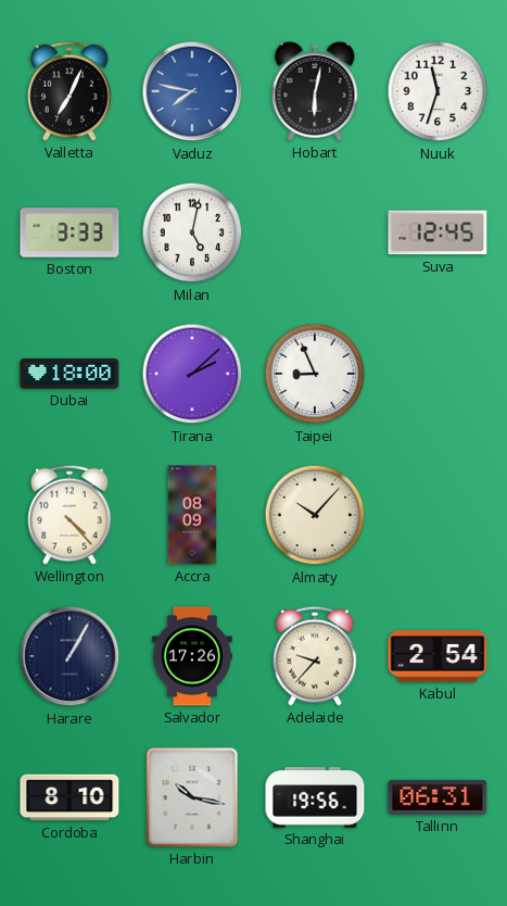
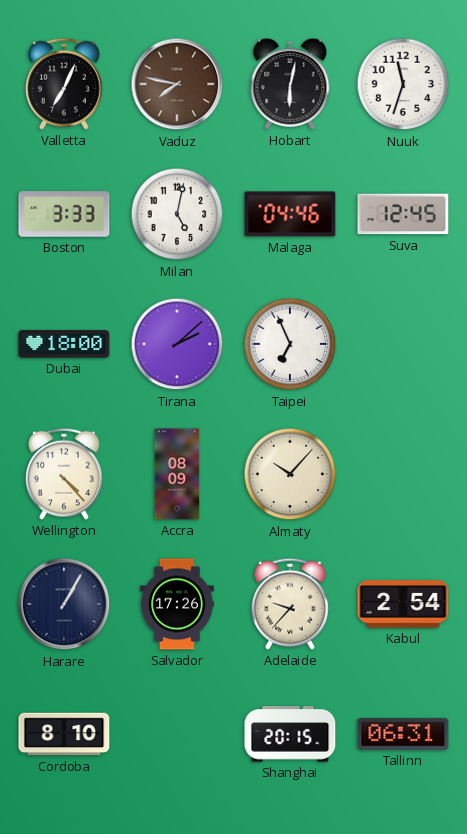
Vaduz dial: blue -> brown (177, 84)
Malaga: none -> 04:46 (290, 214)
Taipei: 8:56 -> 6:56 (290, 344)
Harbin: 10:17 -> none (192, 797)
Shanghai: 19:56 -> 20:15 (290, 734)
